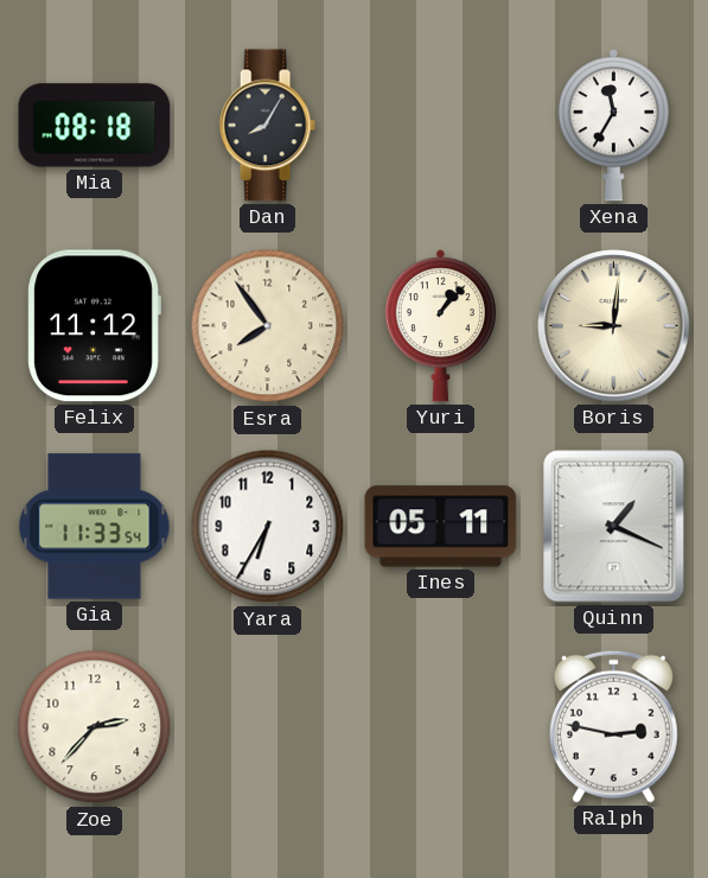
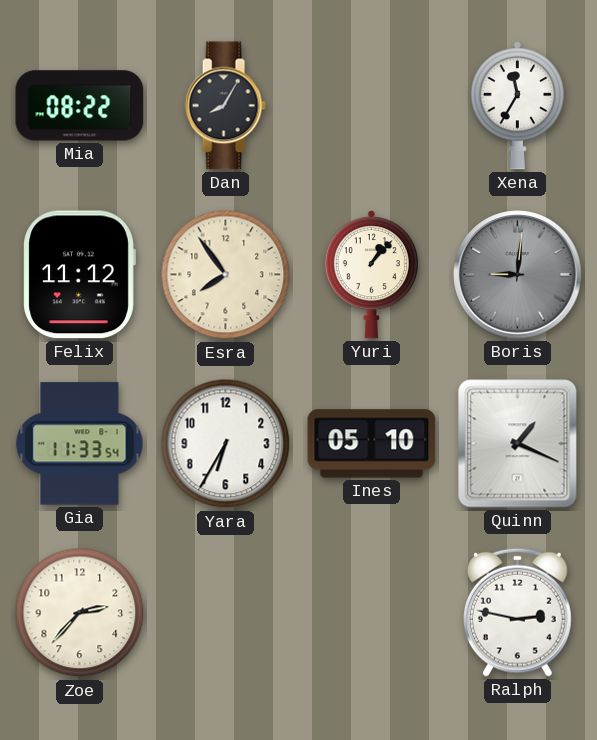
Mia: 08:18 -> 08:22 (80, 106)
Boris dial: cream -> grey (518, 275)
Ines: 05:11 -> 05:10 (372, 444)
